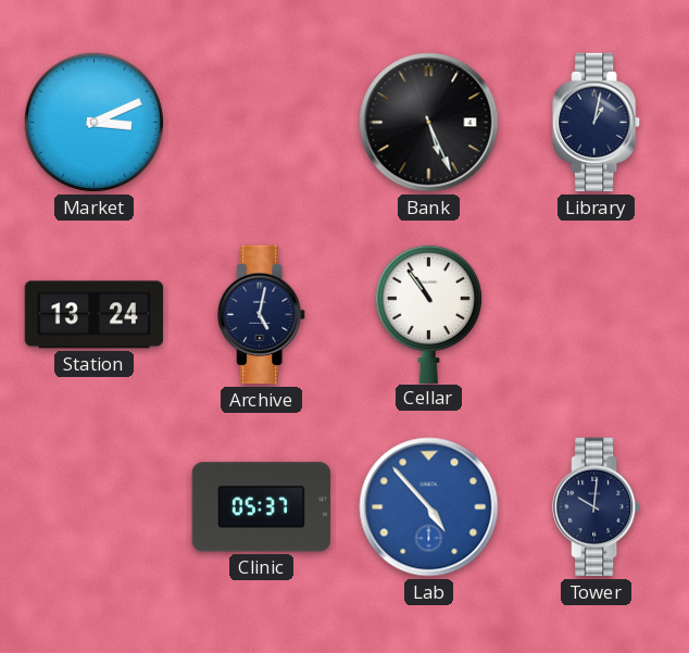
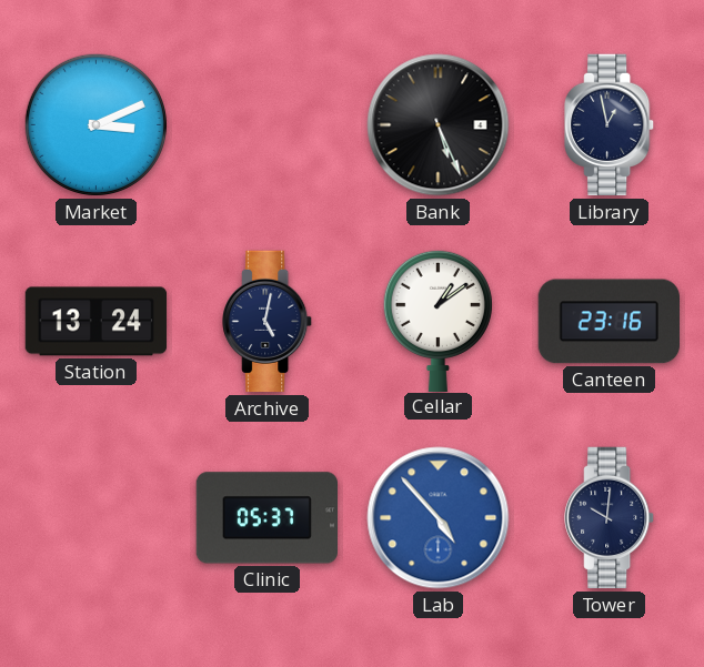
Library: 1:02 -> 12:58 (610, 125)
Cellar: 10:54 -> 1:09 (438, 320)
Canteen: none -> 23:16 (609, 322)
